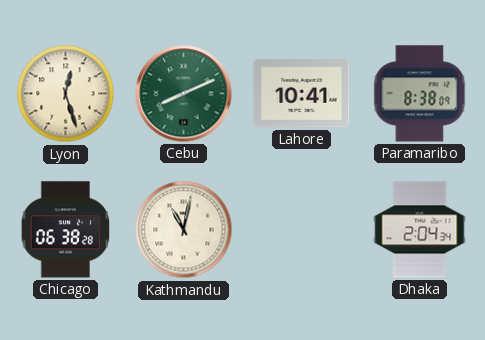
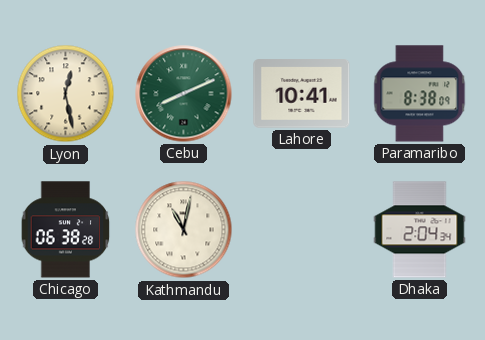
Lyon: 12:27 -> 12:28 (66, 94)
